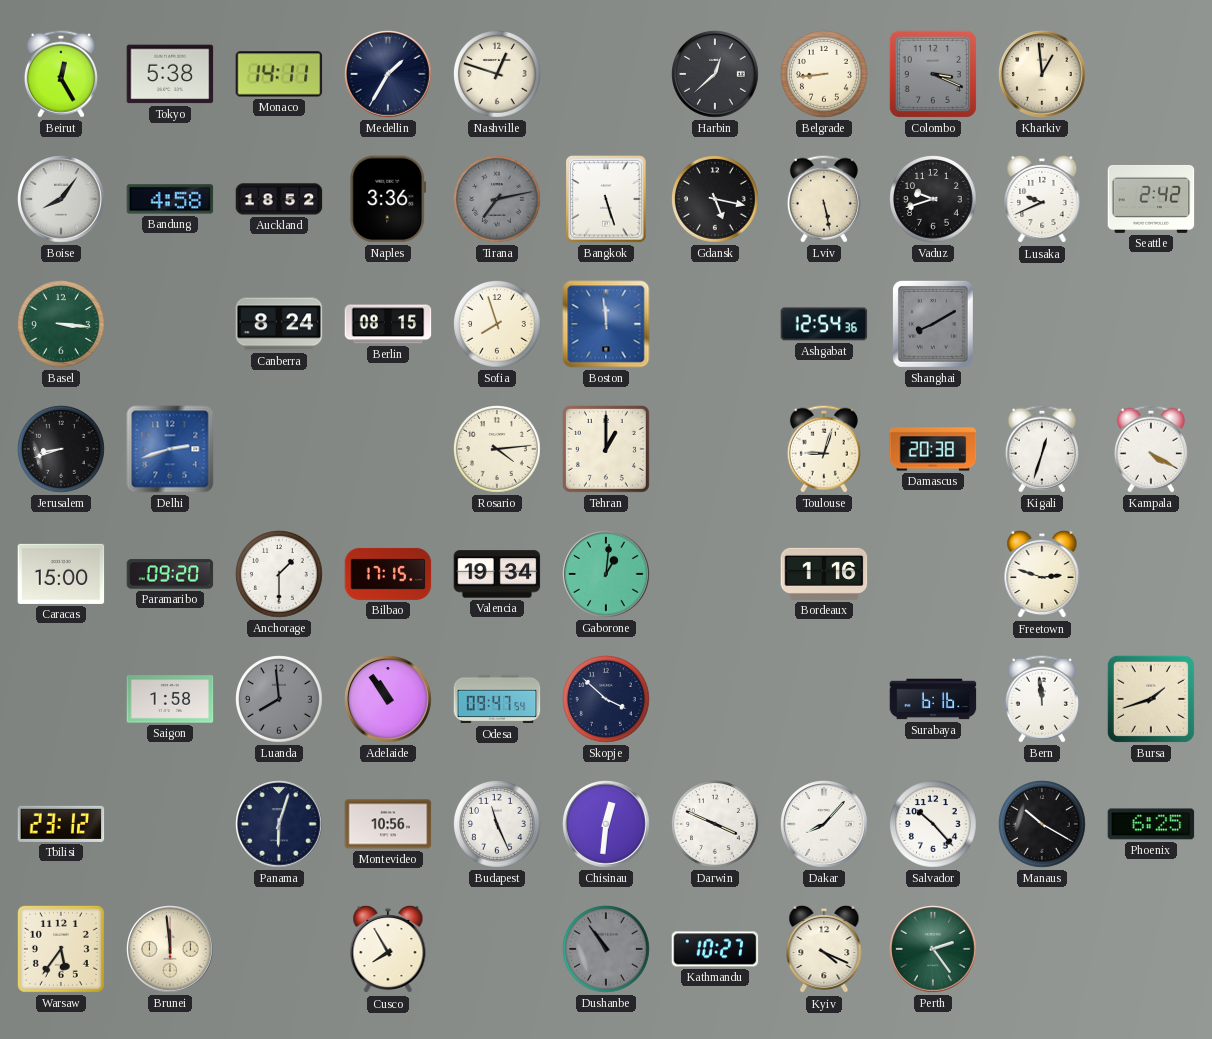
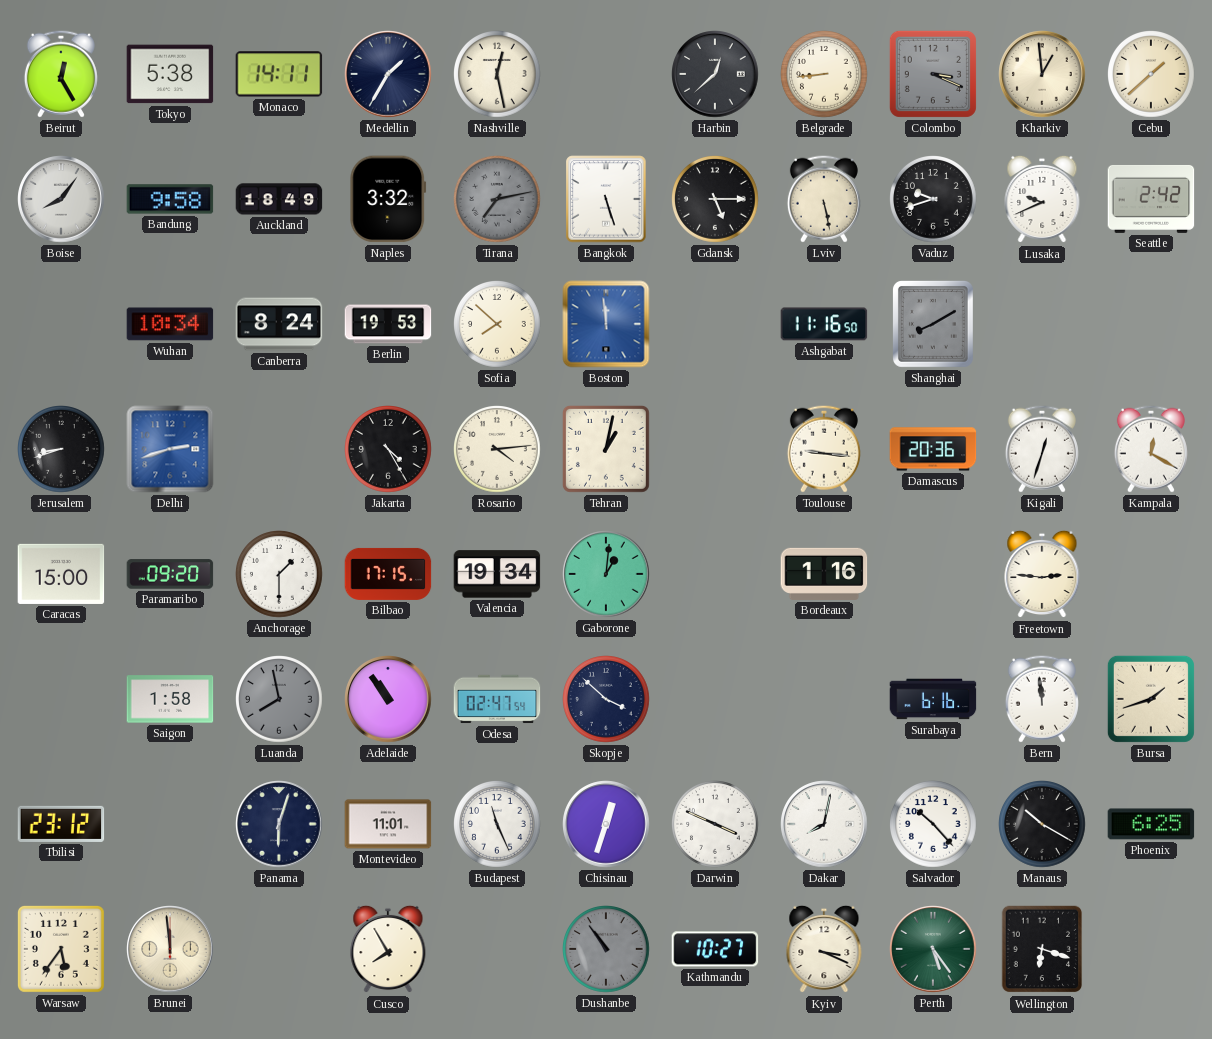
Nashville: 12:48 -> 12:28 (498, 75)
Cebu: none -> 1:38 (1152, 75)
Bandung: 4:58 -> 9:58 (170, 199)
Auckland: 18:52 -> 18:49 (279, 199)
Naples: 3:36 -> 3:32 (388, 199)
Gdansk: 5:17 -> 5:15 (716, 200)
Basel: 3:16 -> none (62, 325)
Wuhan: none -> 10:34 (170, 324)
Berlin: 08:15 -> 19:53 (388, 324)
Sofia: 7:57 -> 7:52 (498, 325)
Ashgabat: 12:54 -> 11:16 (824, 324)
Jakarta: none -> 4:25 (389, 450)
Tehran: 1:00 -> 1:02 (606, 449)
Toulouse: 9:03 -> 9:16 (824, 449)
Damascus: 20:38 -> 20:36 (933, 449)
Kampala: 4:20 -> 12:20 (1151, 449)
Freetown: 2:48 -> 2:46 (1042, 574)
Luanda: 7:59 -> 7:58 (280, 700)
Odesa: 09:47 -> 02:47 (497, 699)
Montevideo: 10:56 -> 11:01 (388, 824)
Chisinau: 12:31 -> 12:33 (606, 824)
Dakar: 8:07 -> 8:02 (824, 824)
Kyiv: 4:19 -> 3:19 (824, 949)
Perth: 2:24 -> 5:24 (933, 949)
Wellington: none -> 6:18 (1042, 949)
